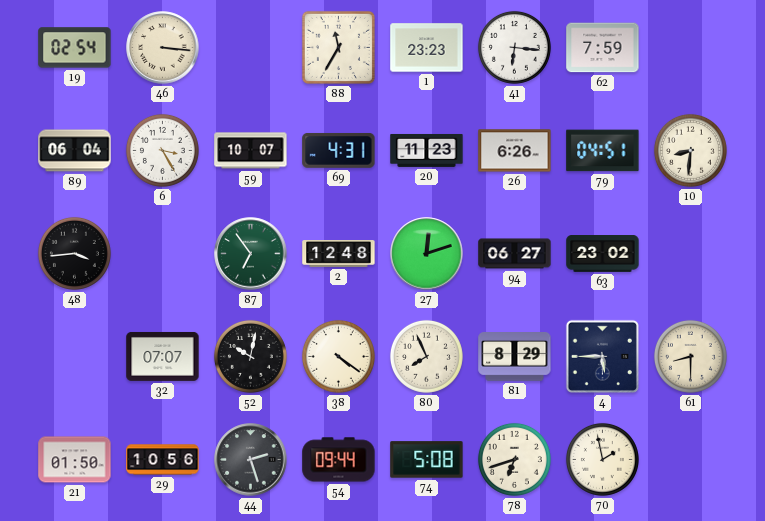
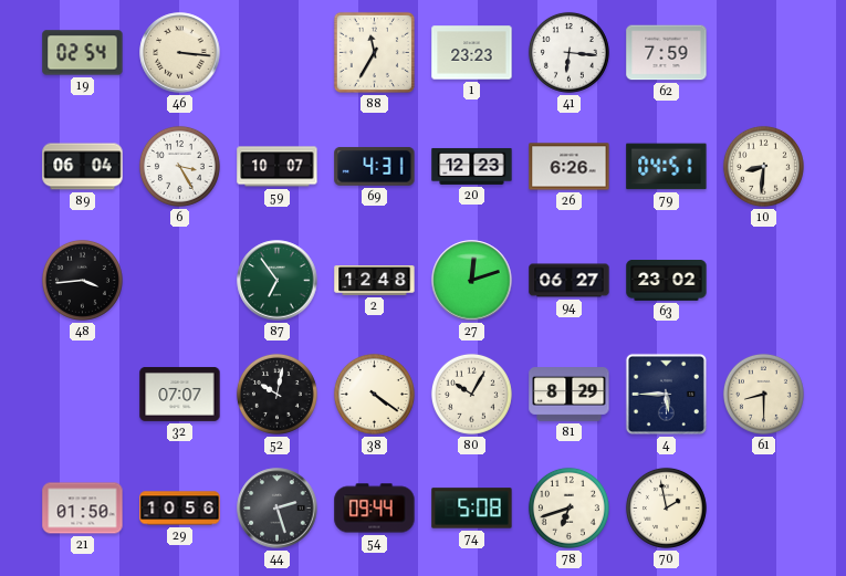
20: 11:23 -> 12:23 (472, 166)
80: 7:56 -> 10:05 (471, 394)
